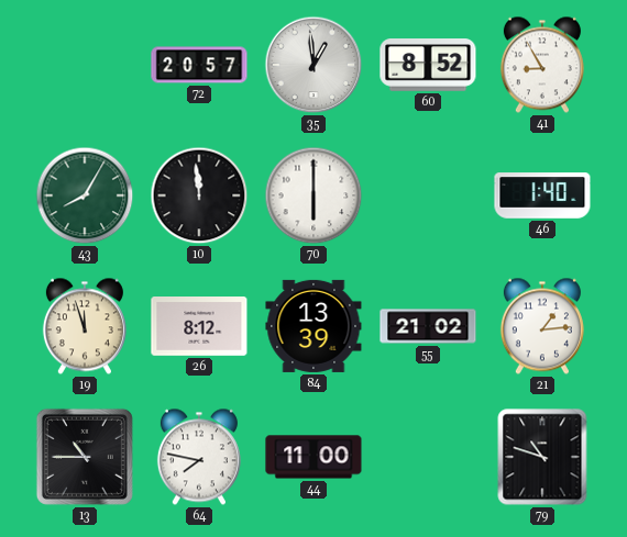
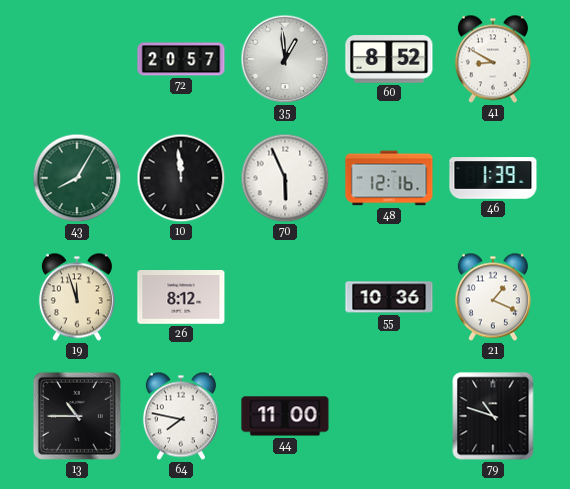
41: 8:55 -> 8:50 (493, 59)
70: 6:00 -> 5:56 (285, 178)
48: none -> 12:16 (389, 178)
46: 1:40 -> 1:39 (493, 178)
84: 13:39 -> none (313, 326)
55: 21:02 -> 10:36 (389, 297)
21: 1:14 -> 1:19 (493, 297)
